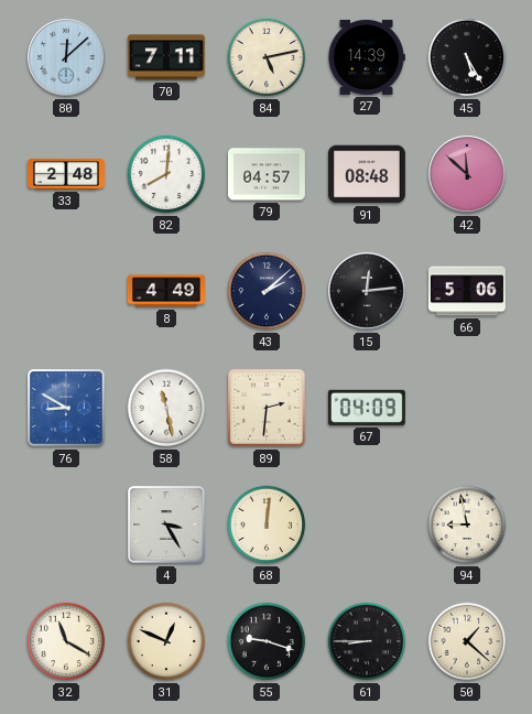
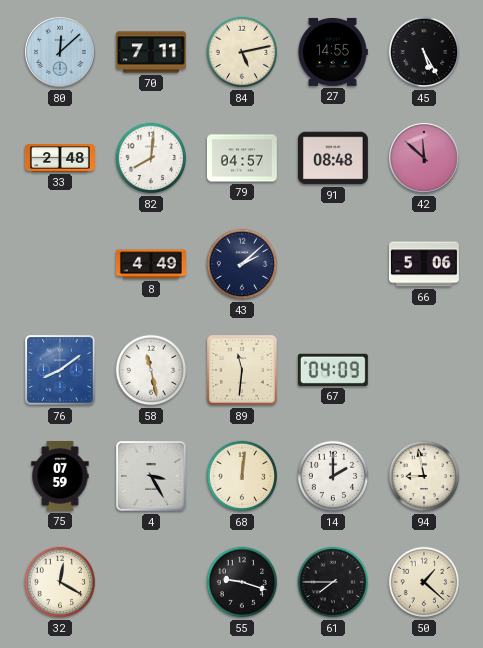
27: 14:39 -> 14:55 (333, 52)
15: 12:14 -> none (368, 292)
76: 8:50 -> 8:09 (60, 370)
89: 2:31 -> 11:31 (242, 370)
75: none -> 07:59 (60, 476)
14: none -> 2:00 (333, 476)
32: 11:20 -> 12:20 (60, 582)
31: 12:49 -> none (166, 641)
61: 8:45 -> 7:45 (333, 582)
